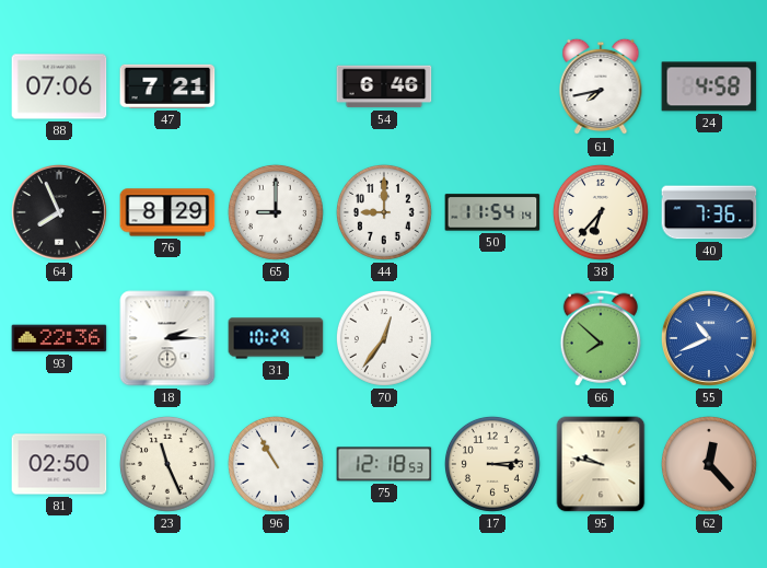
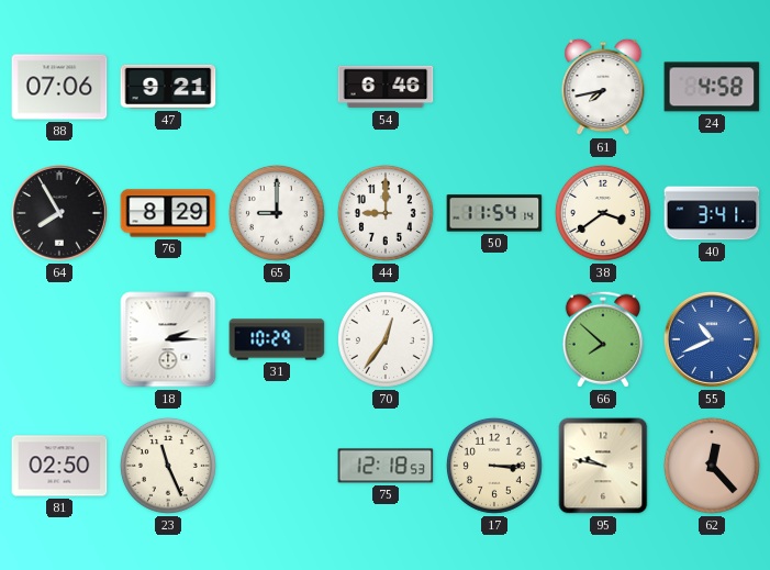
47: 7:21 -> 9:21 (168, 87)
64: 7:56 -> 7:55 (59, 213)
38: 6:37 -> 3:39 (603, 213)
40: 7:36 -> 3:41 (712, 213)
93: 22:36 -> none (59, 338)
96: 10:55 -> none (276, 464)
17: 3:14 -> 3:15 (494, 466)
